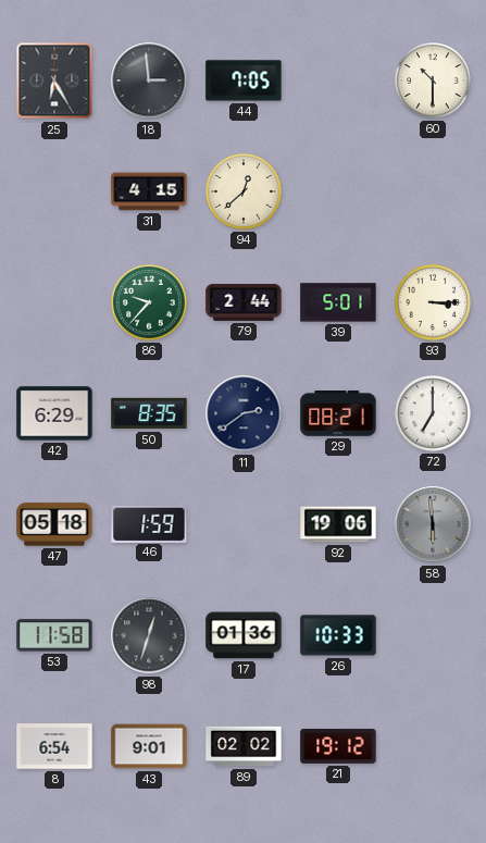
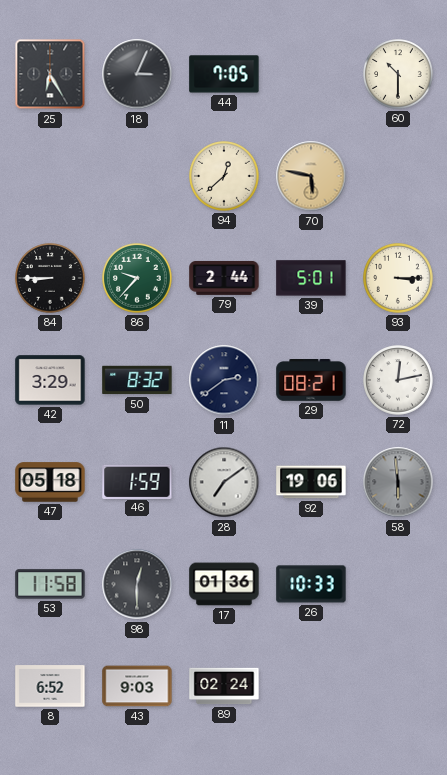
18: 2:59 -> 3:04 (137, 74)
31: 4:15 -> none (149, 191)
70: none -> 5:47 (311, 176)
84: none -> 8:45 (50, 278)
42: 6:29 -> 3:29 (50, 380)
50: 8:35 -> 8:32 (137, 380)
72: 7:00 -> 12:13 (398, 380)
28: none -> 7:09 (224, 482)
98: 12:33 -> 12:30 (137, 584)
8: 6:54 -> 6:52 (50, 686)
43: 9:01 -> 9:03 (137, 686)
89: 02:02 -> 02:24 (224, 686)
21: 19:12 -> none (338, 746)
